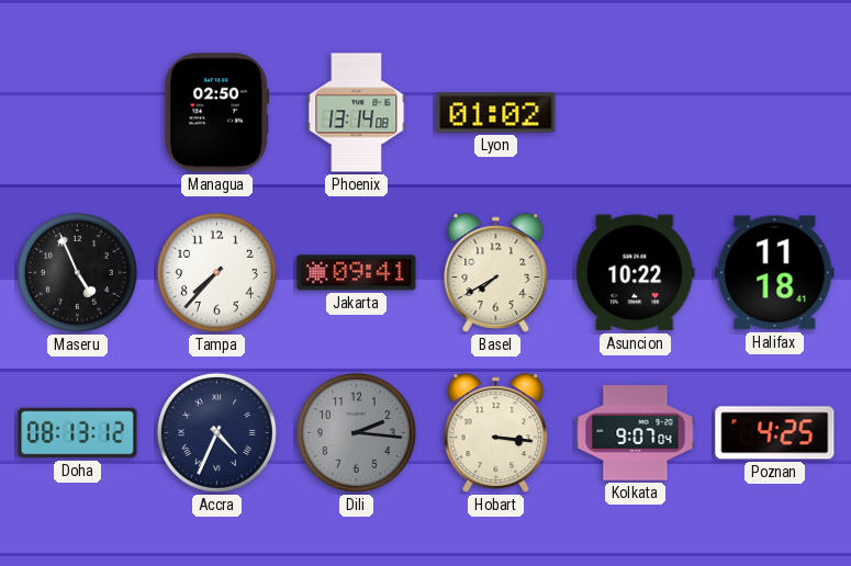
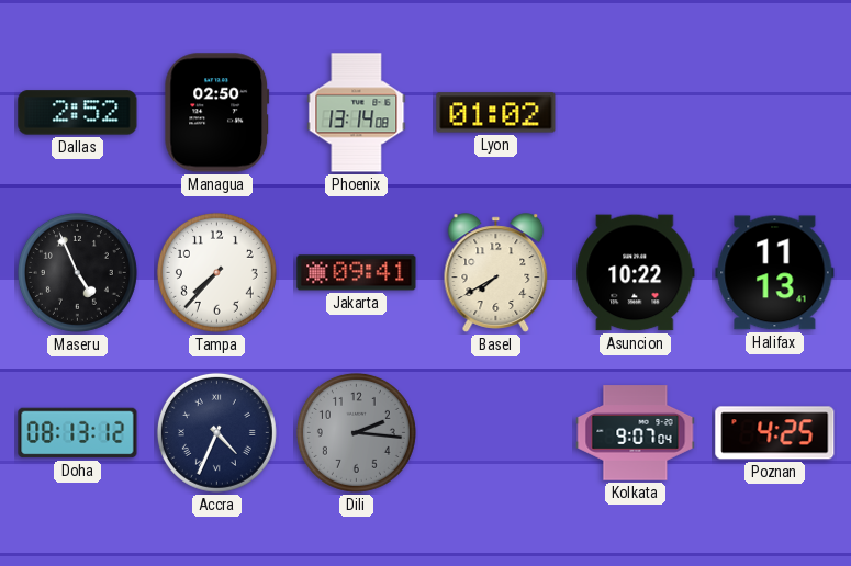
Dallas: none -> 2:52 (78, 113)
Halifax: 11:18 -> 11:13 (775, 273)
Hobart: 3:16 -> none (496, 433)
